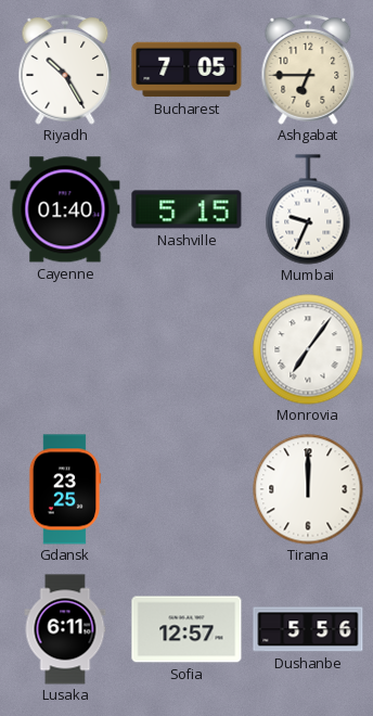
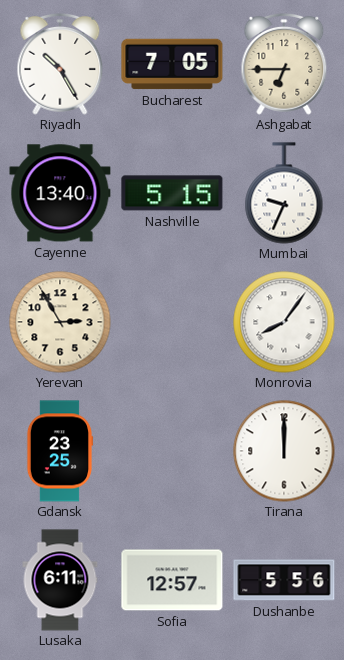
Cayenne: 01:40 -> 13:40 (60, 193)
Yerevan: none -> 2:55 (60, 322)
Monrovia: 7:06 -> 8:06 (284, 322)
